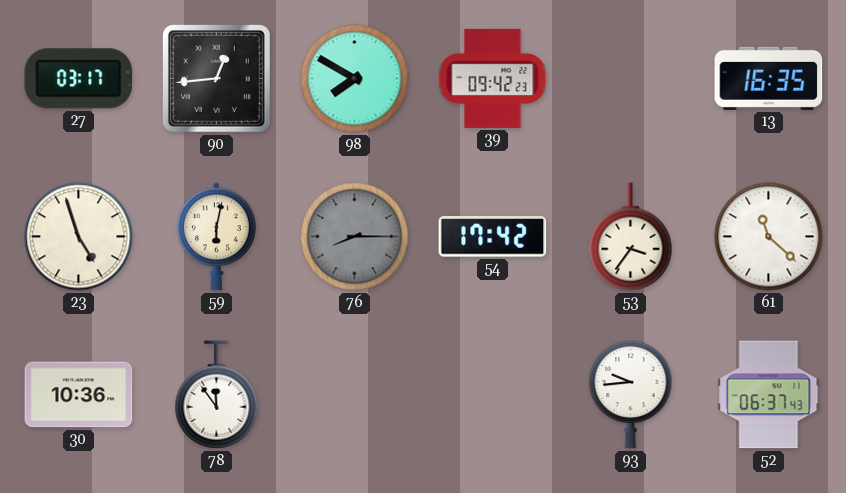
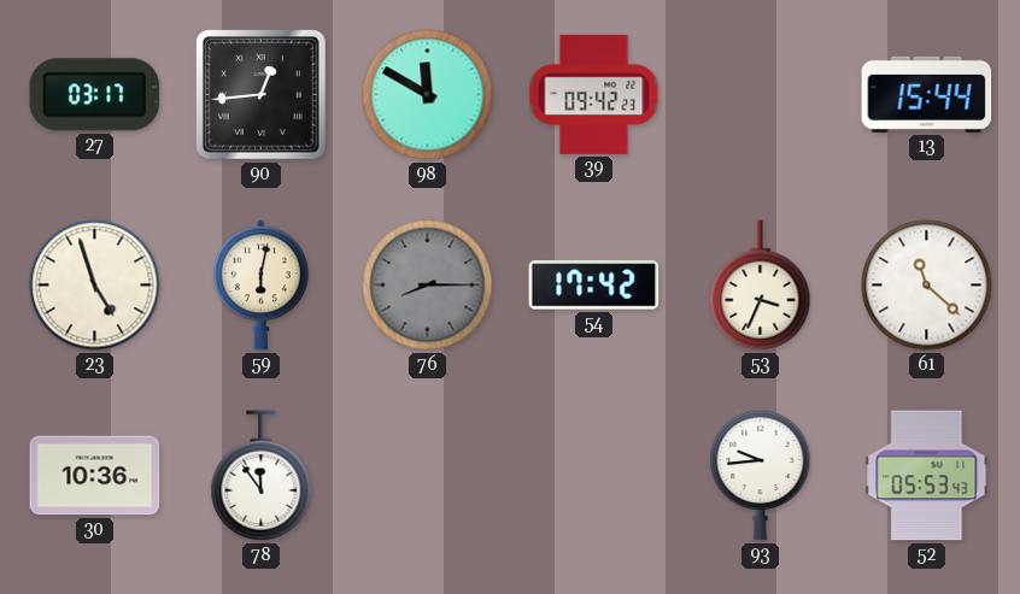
98: 7:50 -> 11:50 (428, 95)
13: 16:35 -> 15:44 (927, 94)
53: 3:36 -> 3:34 (761, 286)
52: 06:37 -> 05:53 (927, 476)
